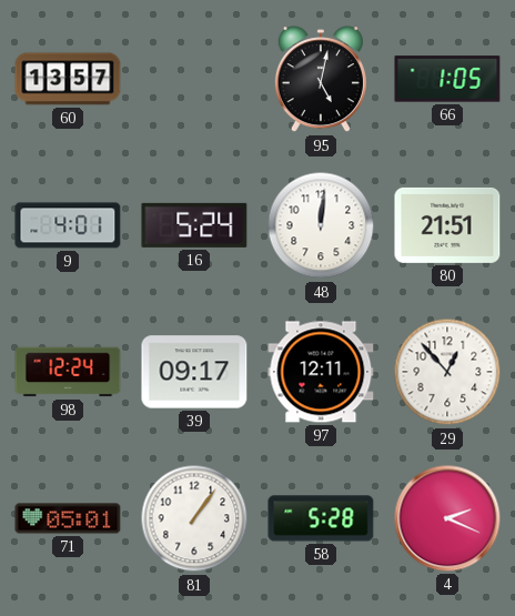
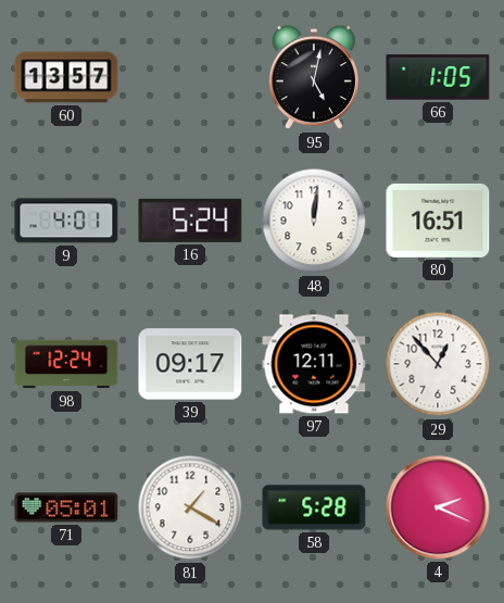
80: 21:51 -> 16:51 (438, 221)
81: 1:06 -> 1:20 (190, 507)
